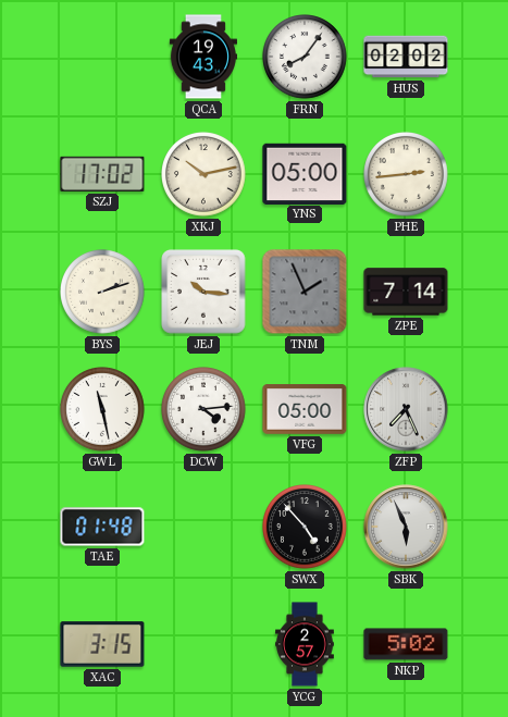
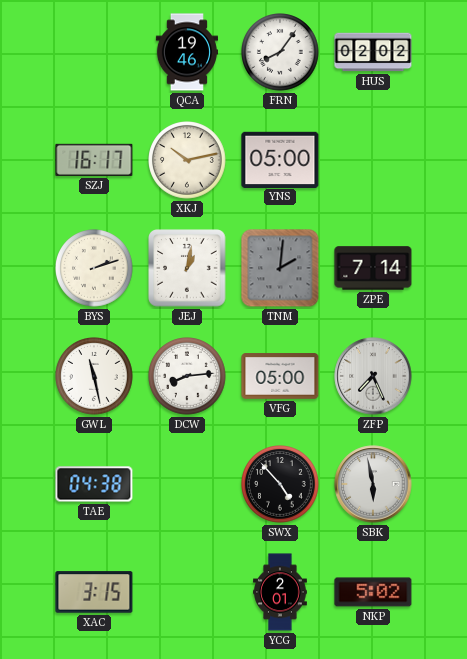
QCA: 19:43 -> 19:46 (186, 52)
SZJ: 17:02 -> 16:17 (94, 160)
PHE: 2:44 -> none (407, 175)
JEJ: 10:16 -> 1:02 (187, 268)
TNM: 1:56 -> 2:01 (280, 268)
DCW: 4:14 -> 8:14 (188, 377)
TAE: 01:48 -> 04:38 (94, 484)
SBK: 5:56 -> 5:58 (373, 484)
YCG: 2:57 -> 2:01 (281, 592)
